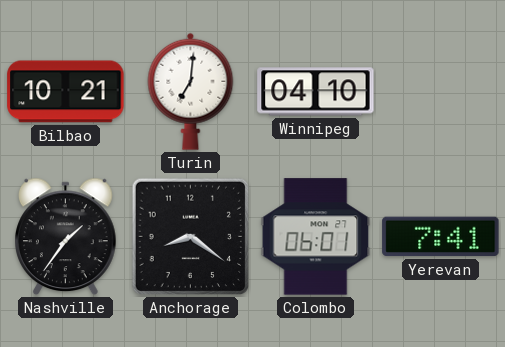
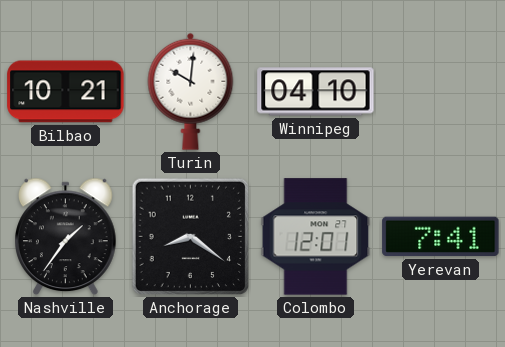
Turin: 7:01 -> 10:01 (191, 91)
Colombo: 06:01 -> 12:01 (316, 237)
